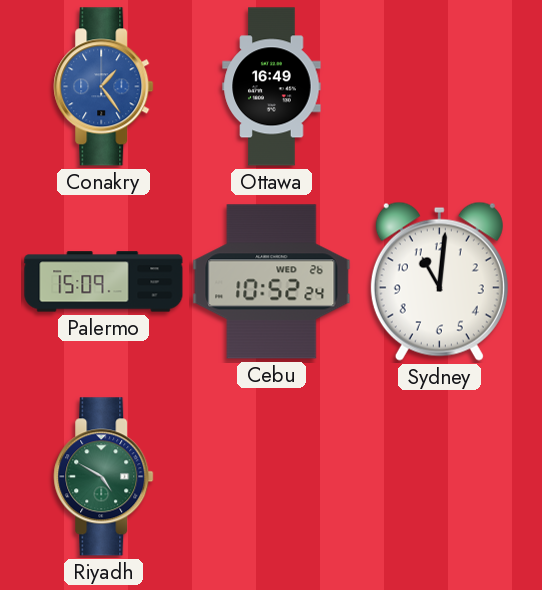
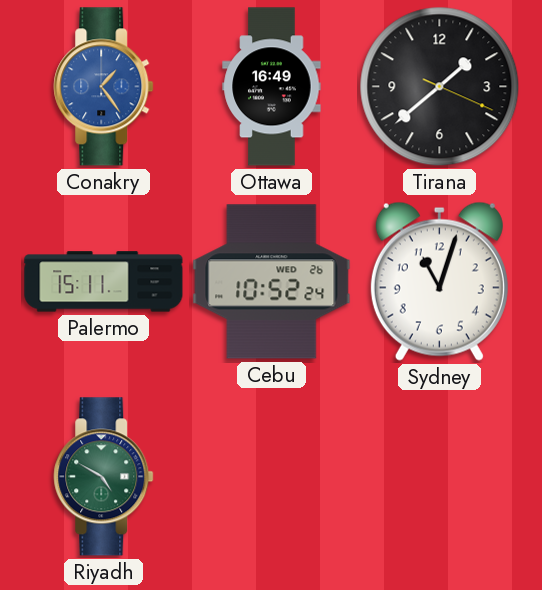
Tirana: none -> 1:38 (440, 87)
Palermo: 15:09 -> 15:11 (104, 282)
Sydney: 11:01 -> 11:03 (439, 281)
